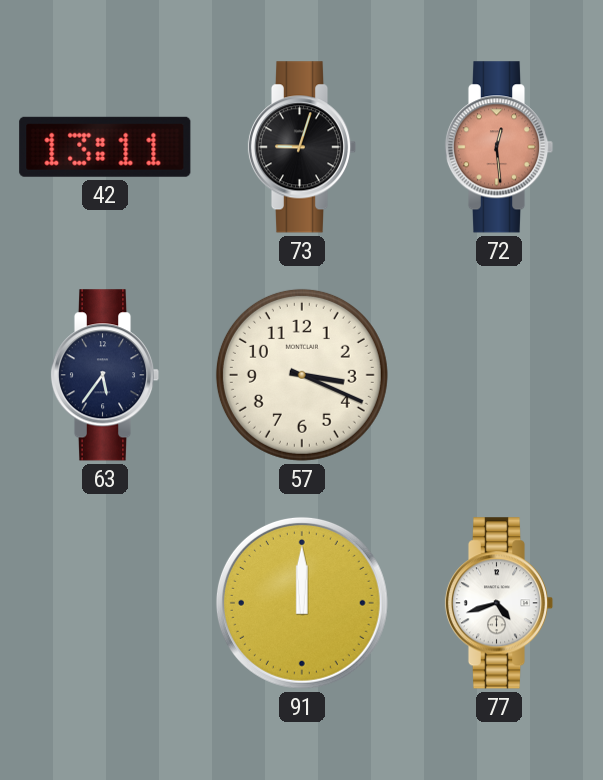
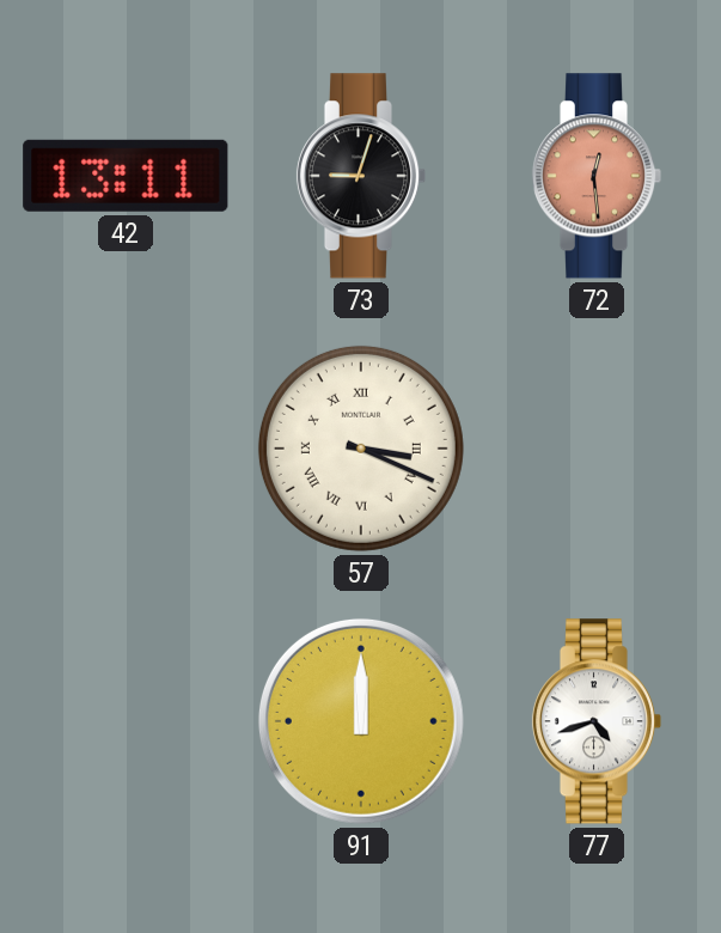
63: 5:36 -> none (105, 375)
57 numerals: Arabic -> Roman (361, 449)
